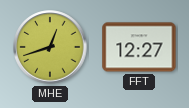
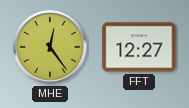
MHE: 12:42 -> 12:24 (50, 47)
